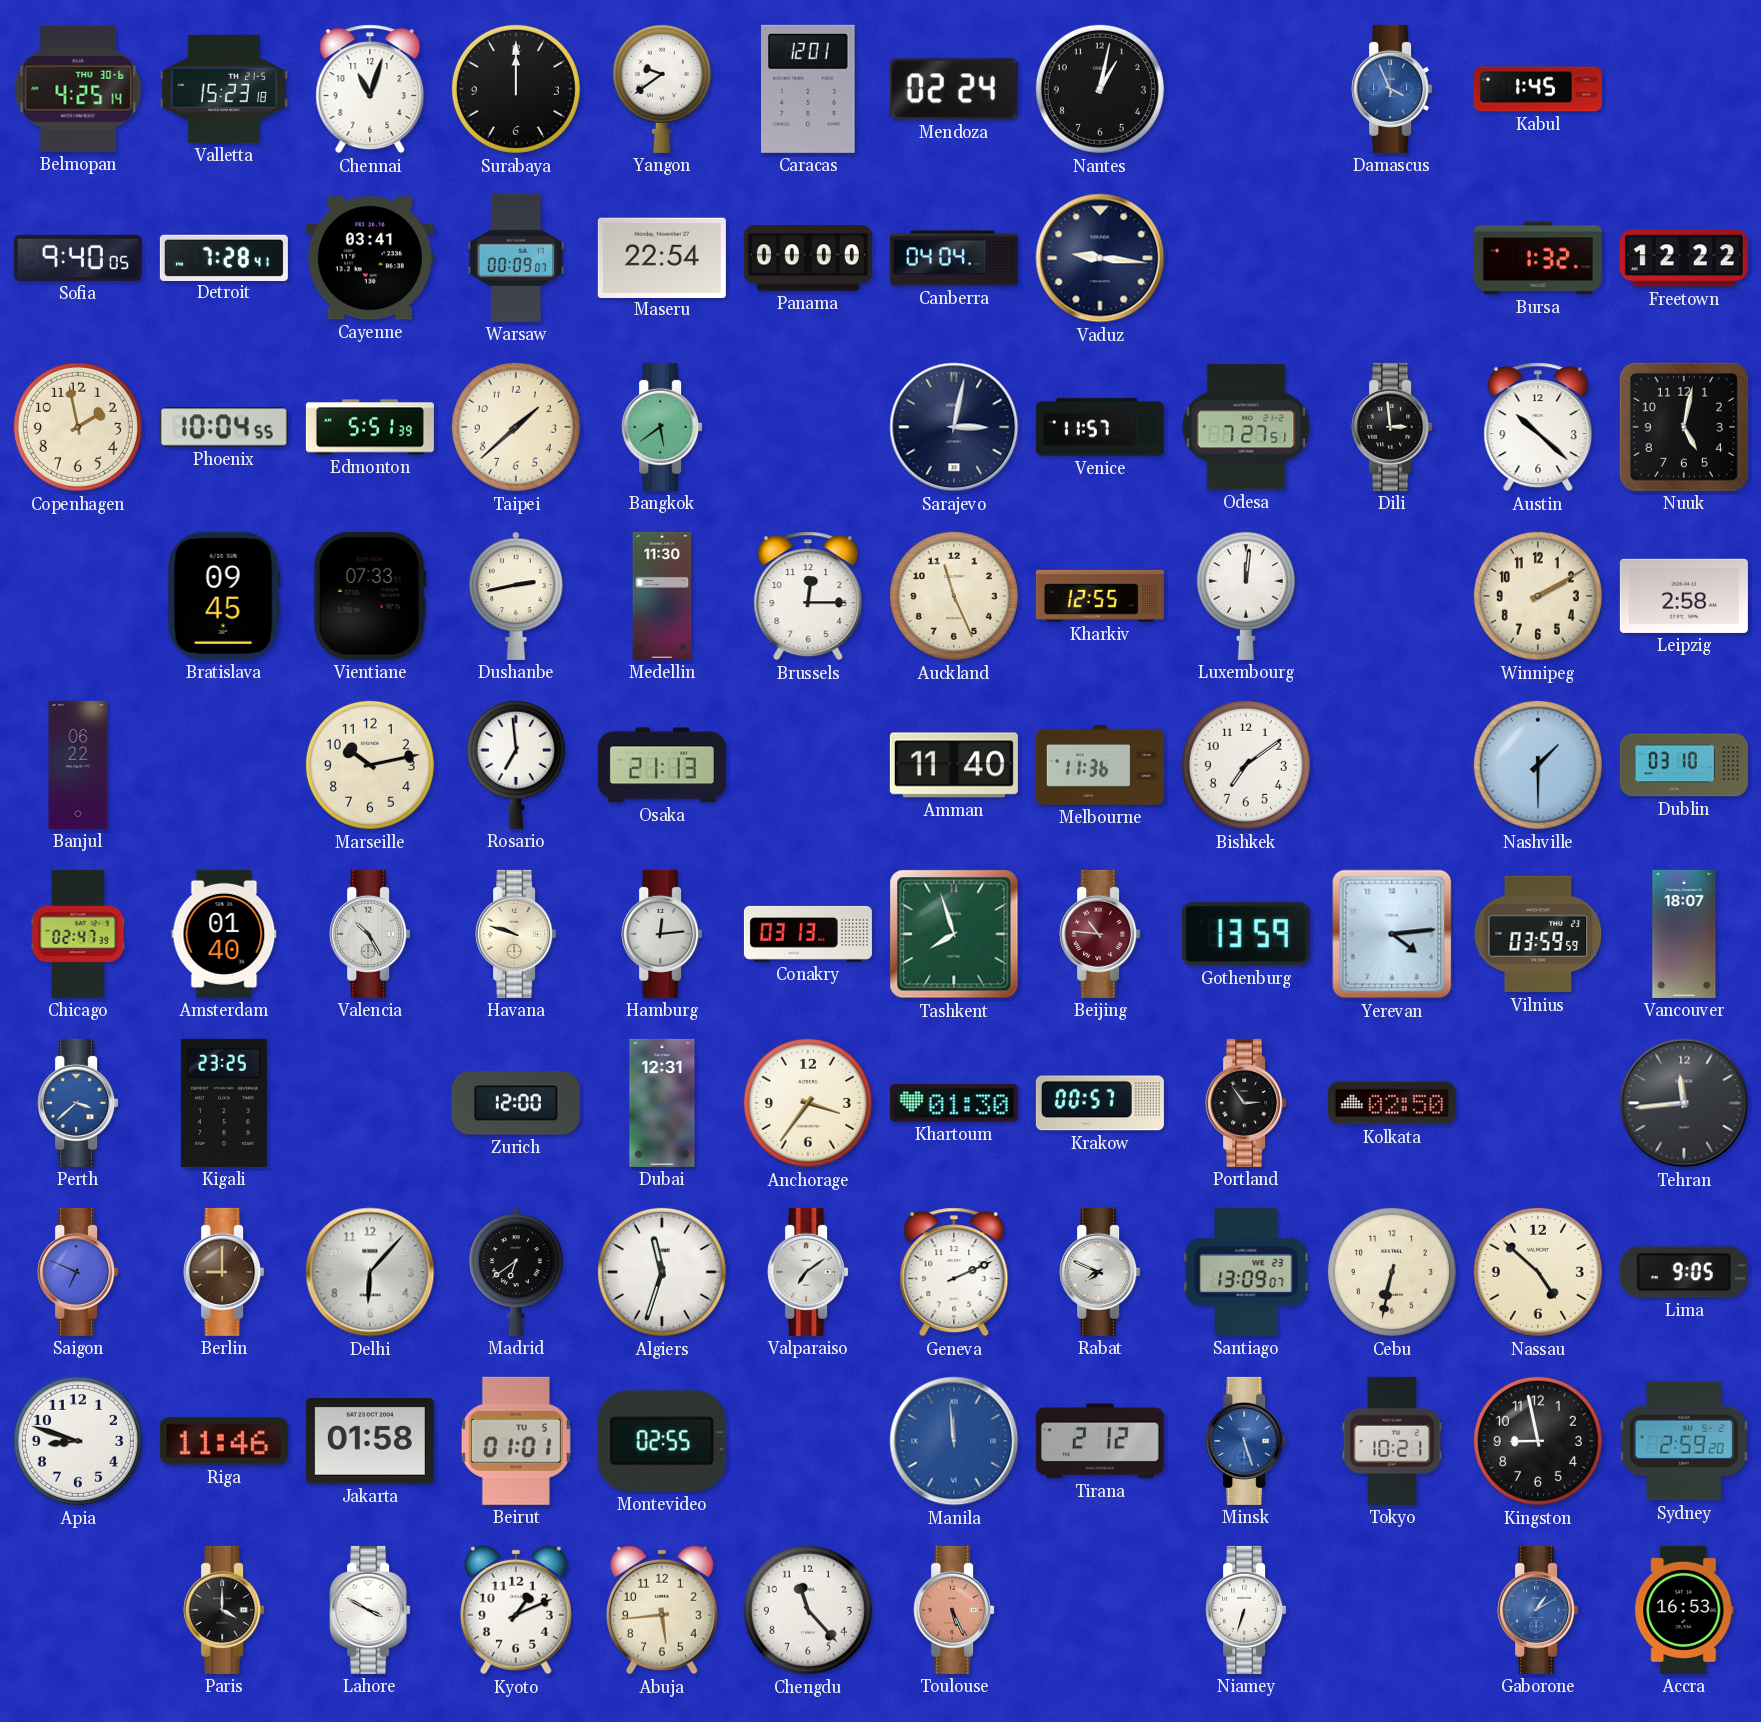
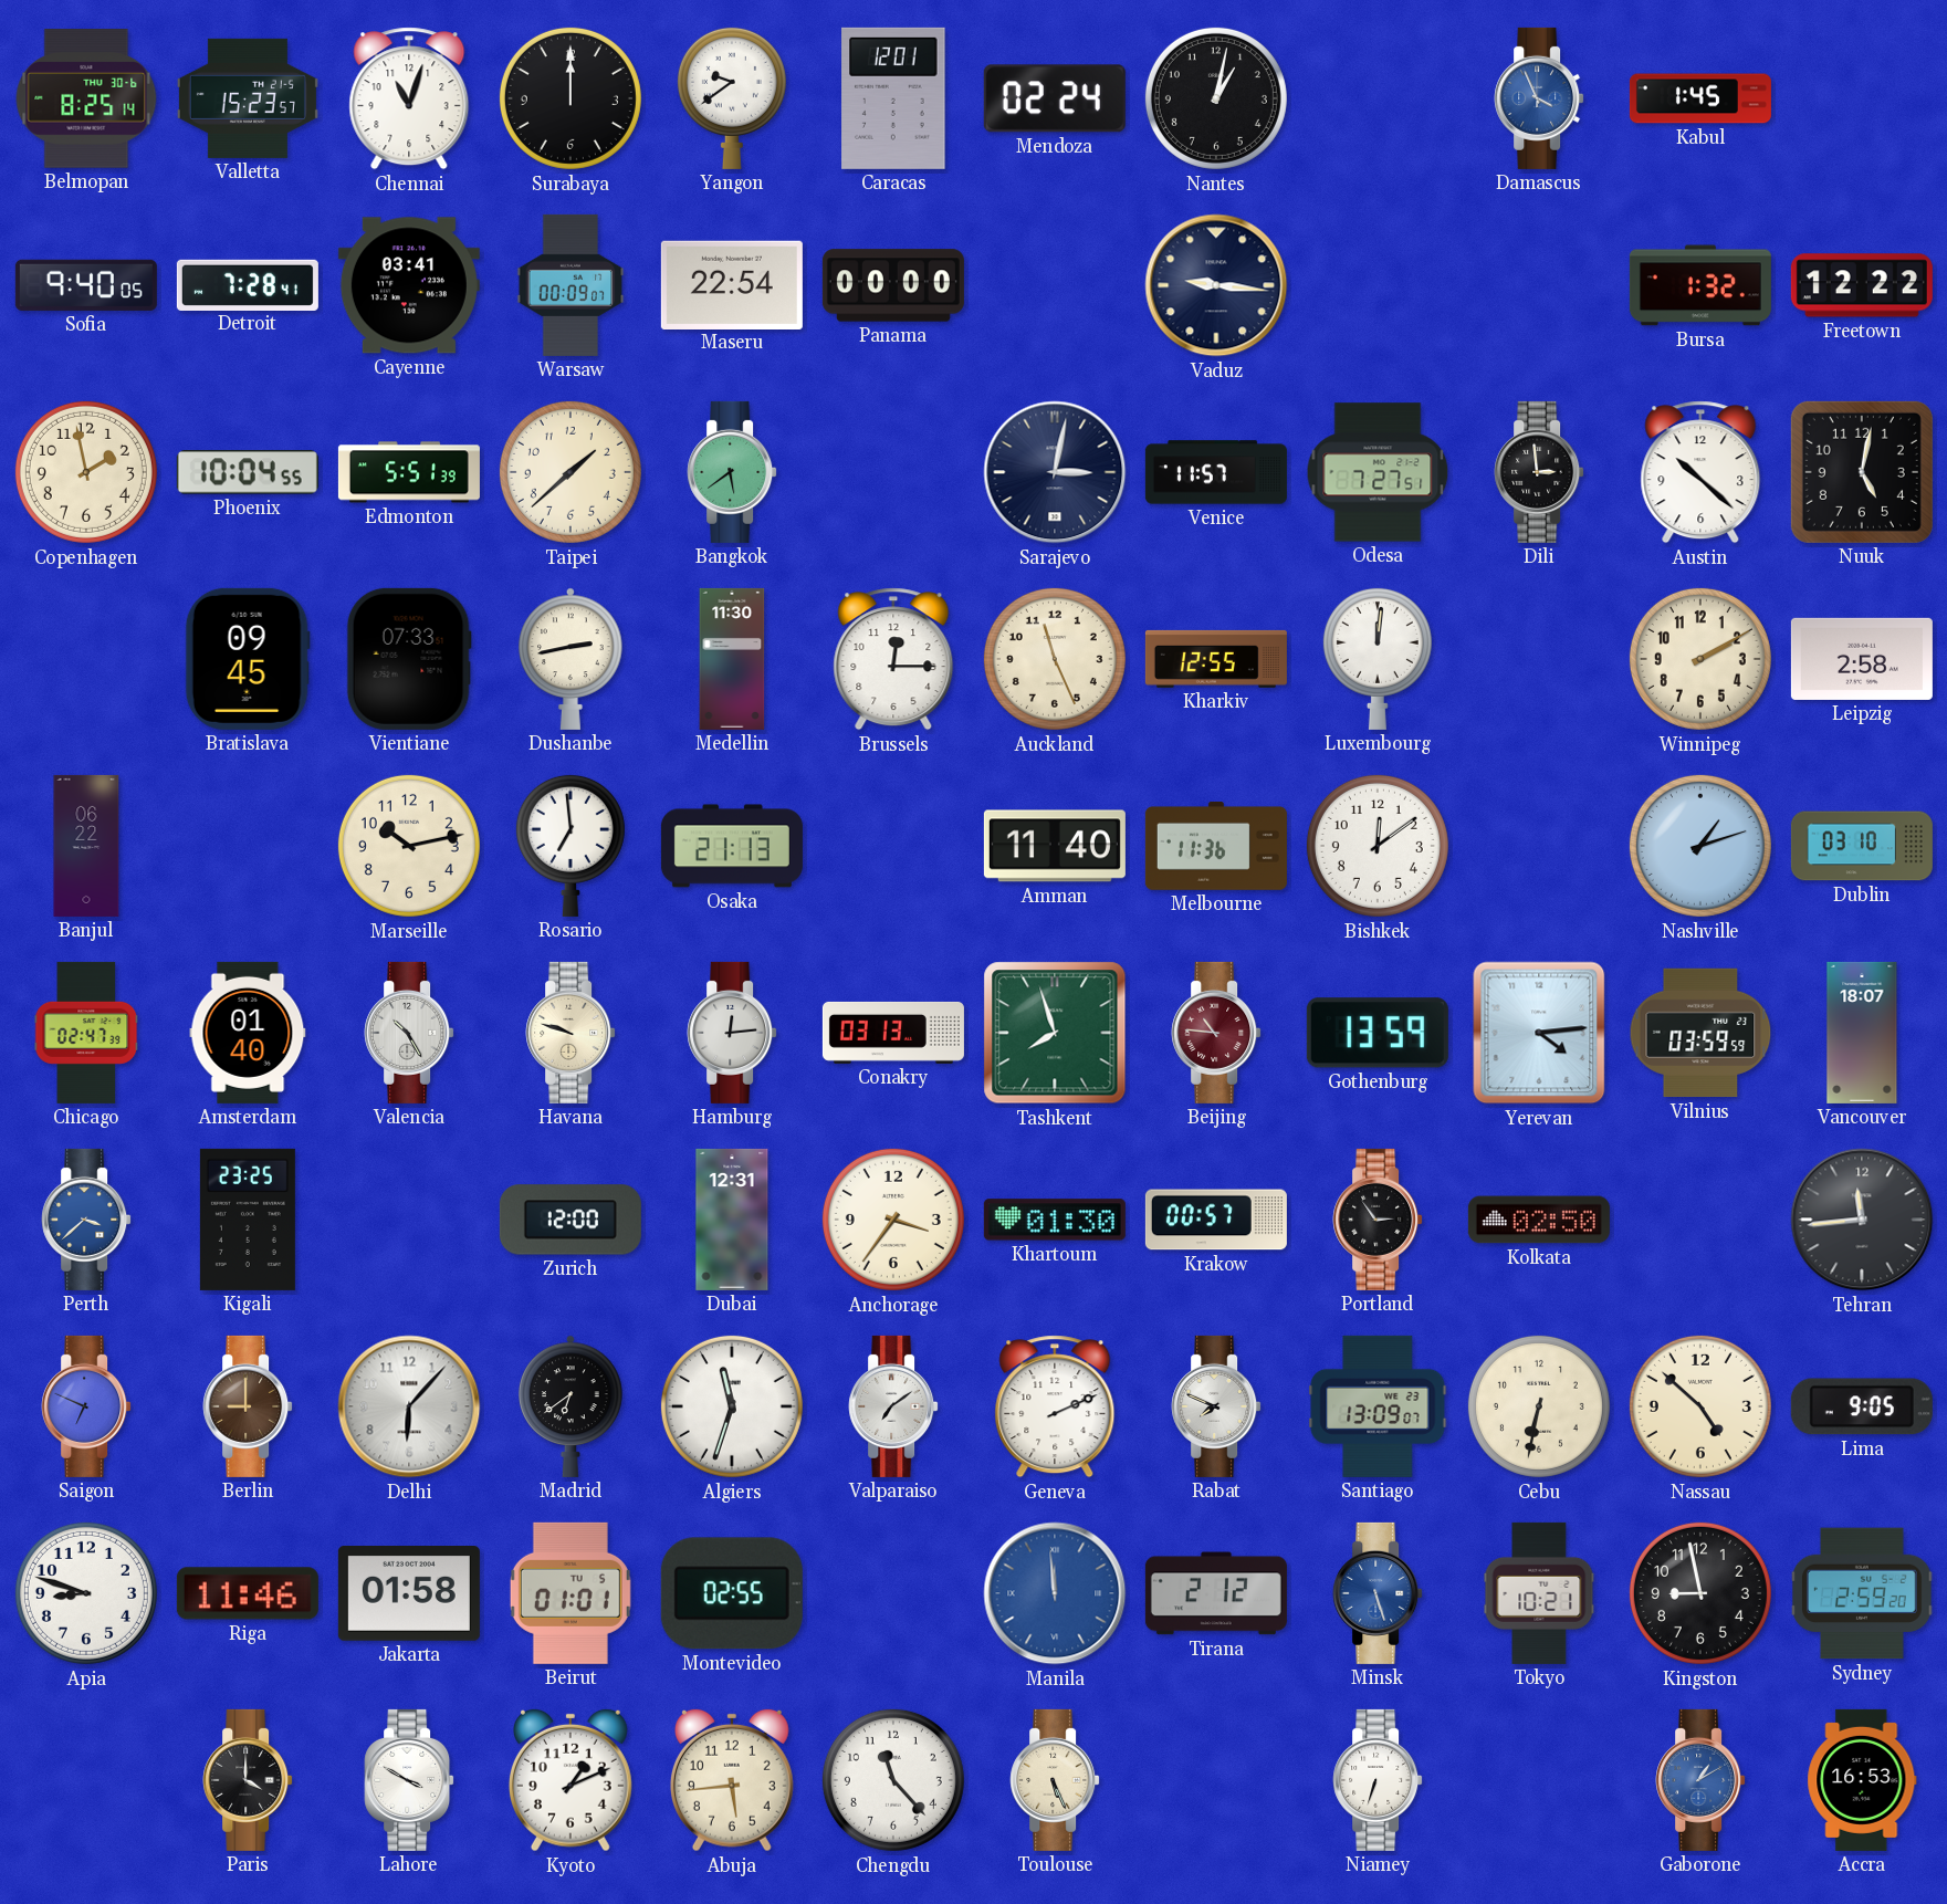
Belmopan: 4:25 -> 8:25 (86, 98)
Valletta: 15:23:18 -> 15:23:57 (248, 98)
Canberra: 04:04 -> none (954, 258)
Bishkek: 7:09 -> 12:09 (1378, 846)
Nashville: 1:30 -> 1:12 (1700, 846)
Toulouse dial: salmon -> cream (1055, 1780)
